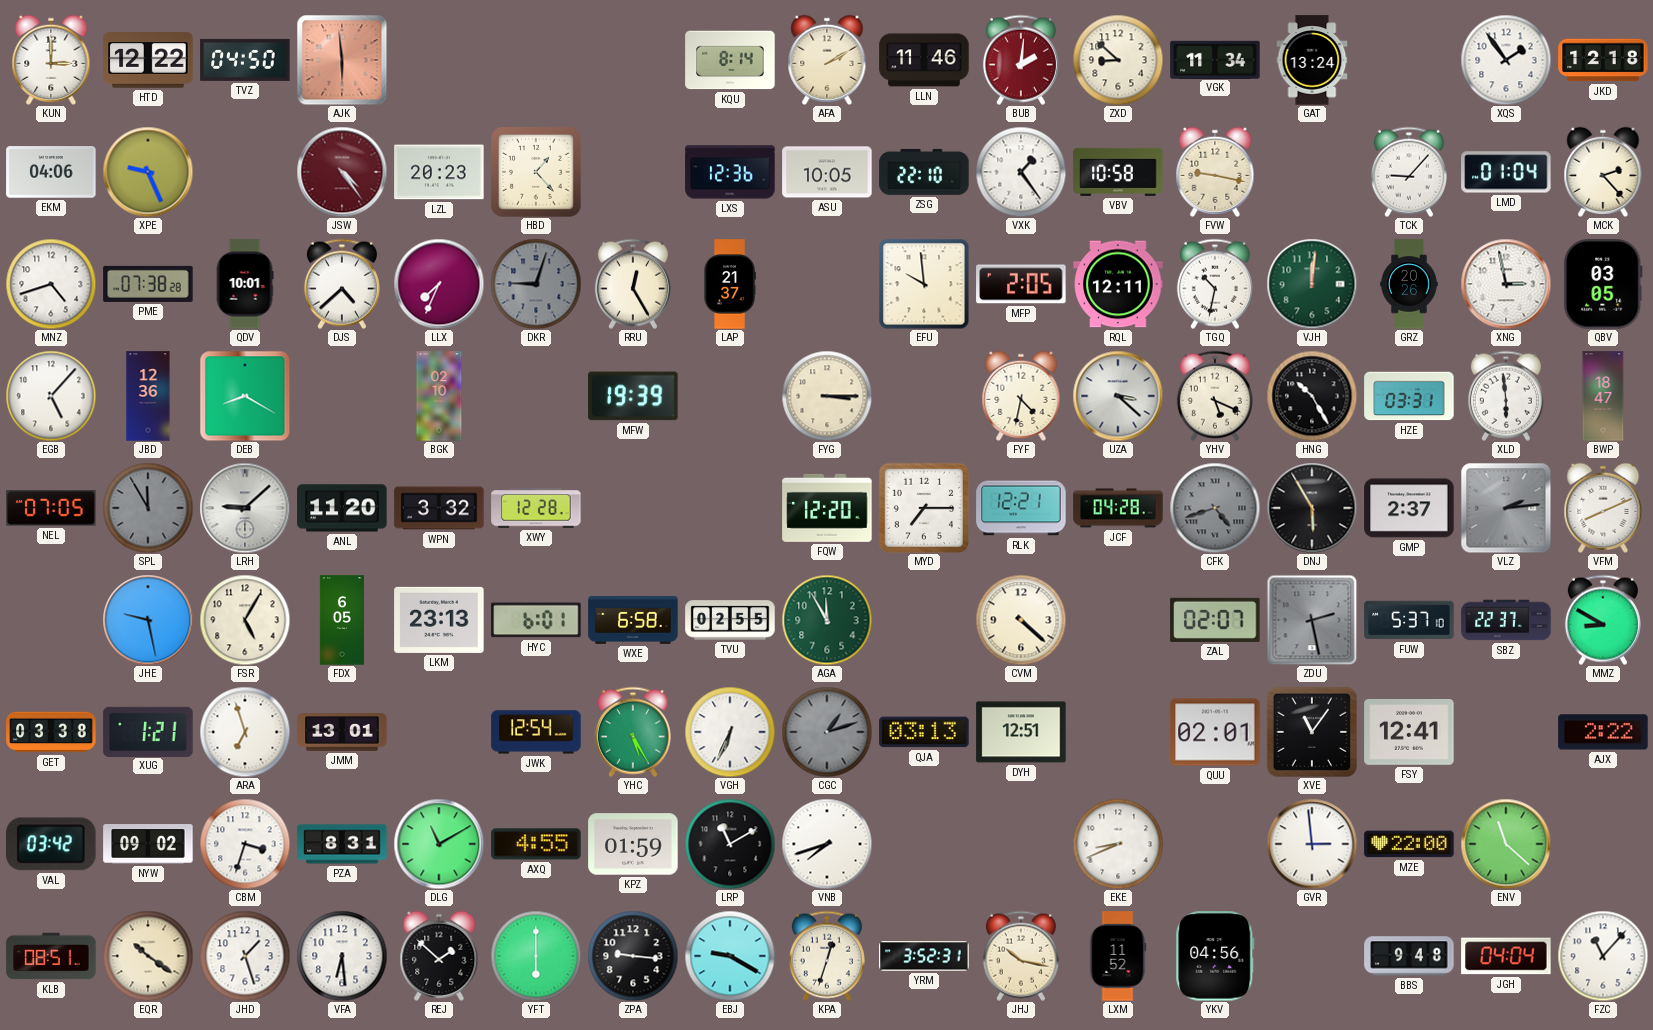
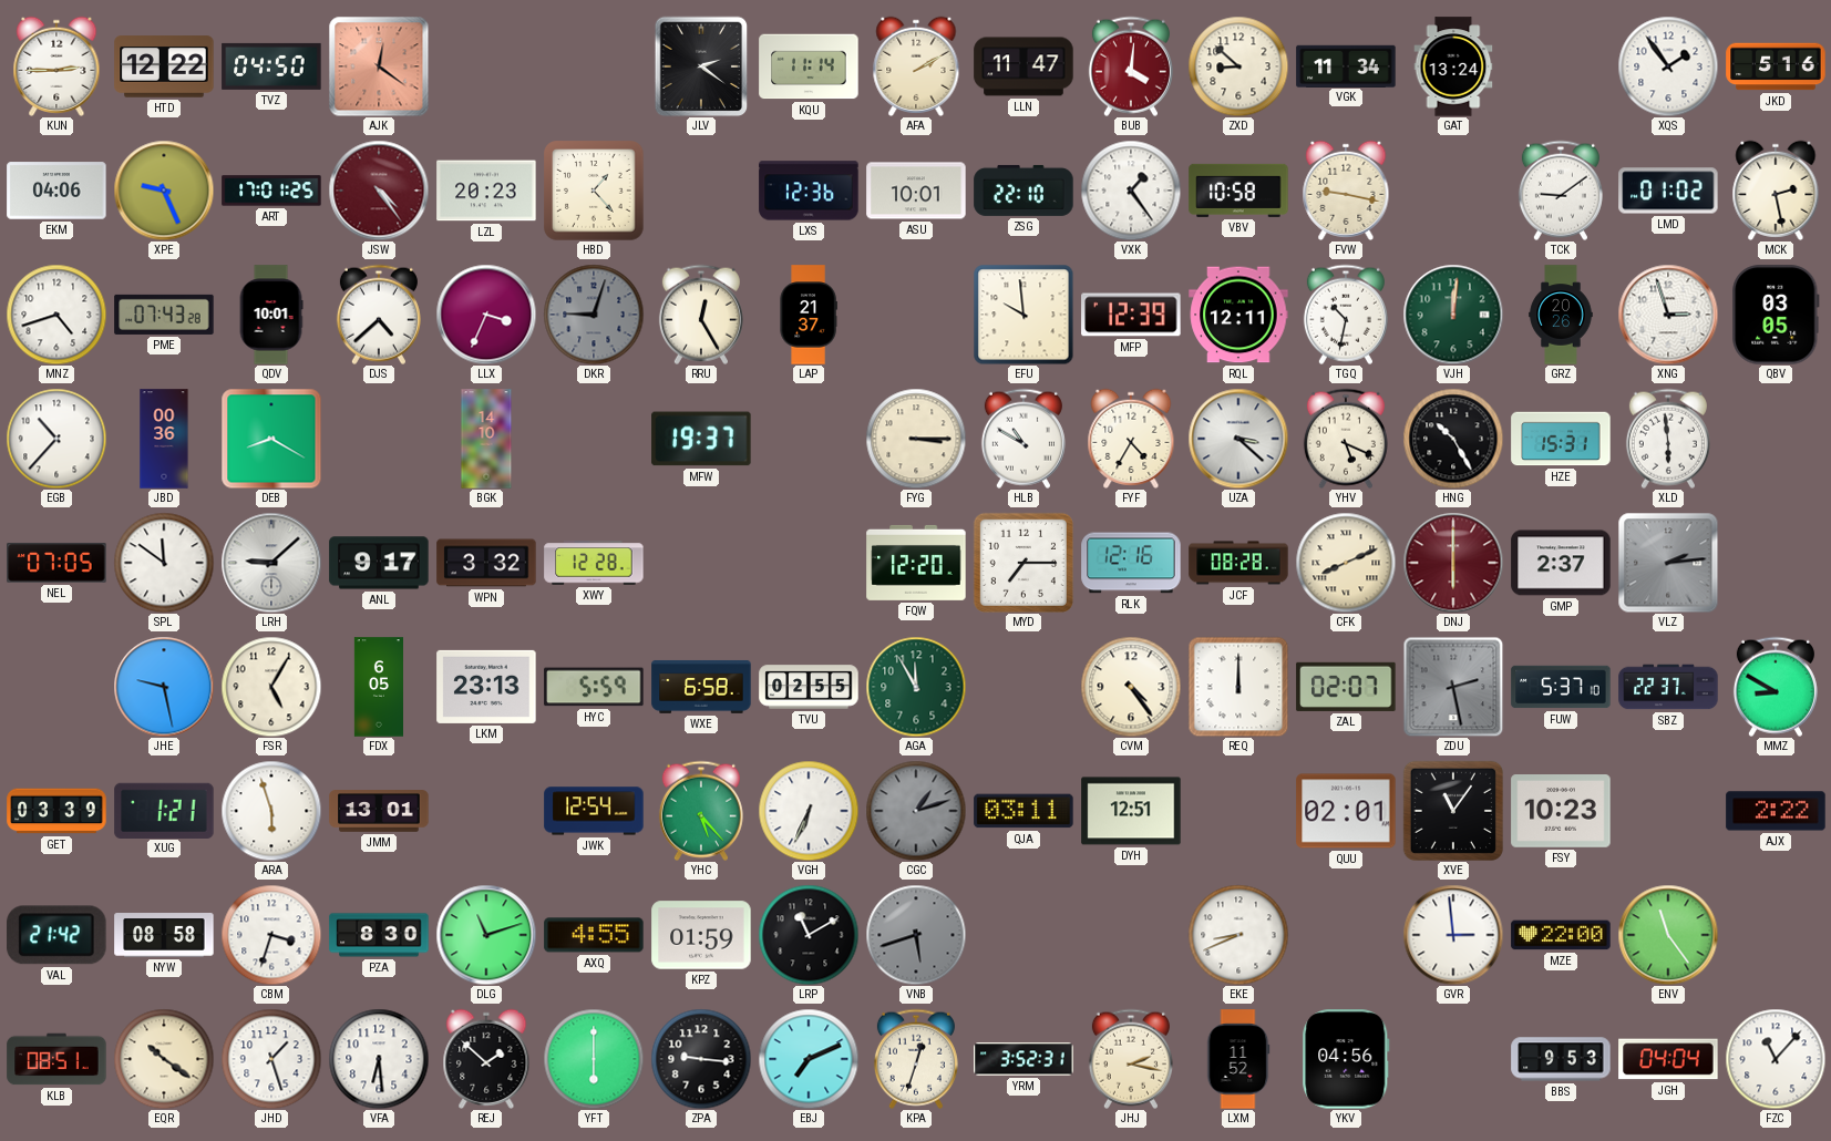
KUN: 3:00 -> 2:45 (56, 66)
AJK: 5:59 -> 12:21 (379, 66)
JLV: none -> 2:21 (701, 66)
KQU: 8:14 -> 11:14 (809, 66)
LLN: 11:46 -> 11:47 (1023, 66)
BUB: 2:01 -> 4:01 (1131, 66)
JKD: 12:18 -> 5:16 (1776, 66)
ART: none -> 17:01 (271, 191)
ASU: 10:05 -> 10:01 (916, 191)
TCK: 9:07 -> 9:09 (1561, 191)
LMD: 01:04 -> 01:02 (1668, 191)
MCK: 2:23 -> 2:28 (1776, 191)
PME: 07:38 -> 07:43 (164, 315)
LLX: 7:34 -> 3:34 (486, 315)
MFP: 2:05 -> 12:39 (1131, 315)
XNG: 2:58 -> 2:57 (1668, 315)
EGB: 5:07 -> 10:37 (56, 439)
JBD: 12:36 -> 00:36 (164, 439)
BGK: 02:10 -> 14:10 (486, 439)
MFW: 19:39 -> 19:37 (701, 439)
HLB: none -> 10:50 (1023, 439)
FYF: 4:32 -> 4:35 (1131, 439)
HZE: 03:31 -> 15:31 (1561, 439)
BWP: 18:47 -> none (1603, 396)
SPL: 11:55 -> 11:51 (164, 563)
SPL dial: grey -> white (164, 563)
ANL: 11:20 -> 9:17 (379, 563)
RLK: 12:21 -> 12:16 (1131, 563)
JCF: 04:28 -> 08:28 (1238, 563)
CFK: 4:42 -> 8:11 (1346, 563)
CFK dial: grey -> cream (1346, 563)
DNJ: 5:55 -> 6:00 (1453, 563)
DNJ dial: black -> burgundy (1453, 563)
VFM: 8:11 -> none (1603, 508)
HYC: 6:01 -> 5:59 (594, 687)
CVM: 4:22 -> 4:24 (1131, 687)
REQ: none -> 12:00 (1238, 687)
GET: 03:38 -> 03:39 (56, 811)
ARA: 6:57 -> 5:57 (271, 811)
YHC: 5:25 -> 5:23 (701, 811)
QJA: 03:13 -> 03:11 (1023, 811)
FSY: 12:41 -> 10:23 (1561, 812)
VAL: 03:42 -> 21:42 (56, 935)
NYW: 09:02 -> 08:58 (164, 935)
PZA: 8:31 -> 8:30 (379, 935)
DLG: 11:10 -> 11:12 (486, 935)
VNB: 7:42 -> 5:42 (916, 935)
VNB dial: white -> grey (916, 935)
ENV: 11:22 -> 11:24 (1668, 935)
EBJ: 9:20 -> 7:11 (809, 1059)
JHJ: 10:17 -> 2:17 (1131, 1059)
BBS: 9:48 -> 9:53 (1561, 1059)
